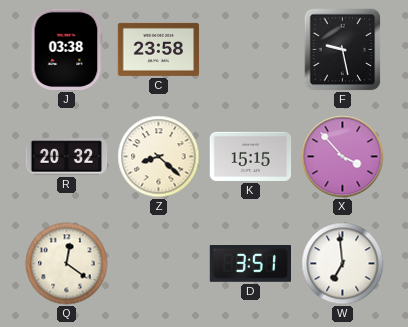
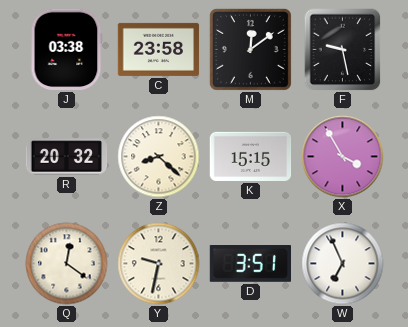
M: none -> 12:09 (250, 49)
X: 3:53 -> 3:55 (343, 157)
Y: none -> 9:32 (159, 264)
W: 6:59 -> 6:56 (343, 264)
